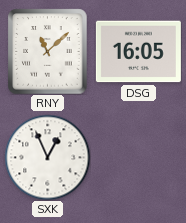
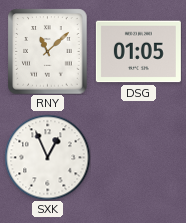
DSG: 16:05 -> 01:05 (138, 52)
